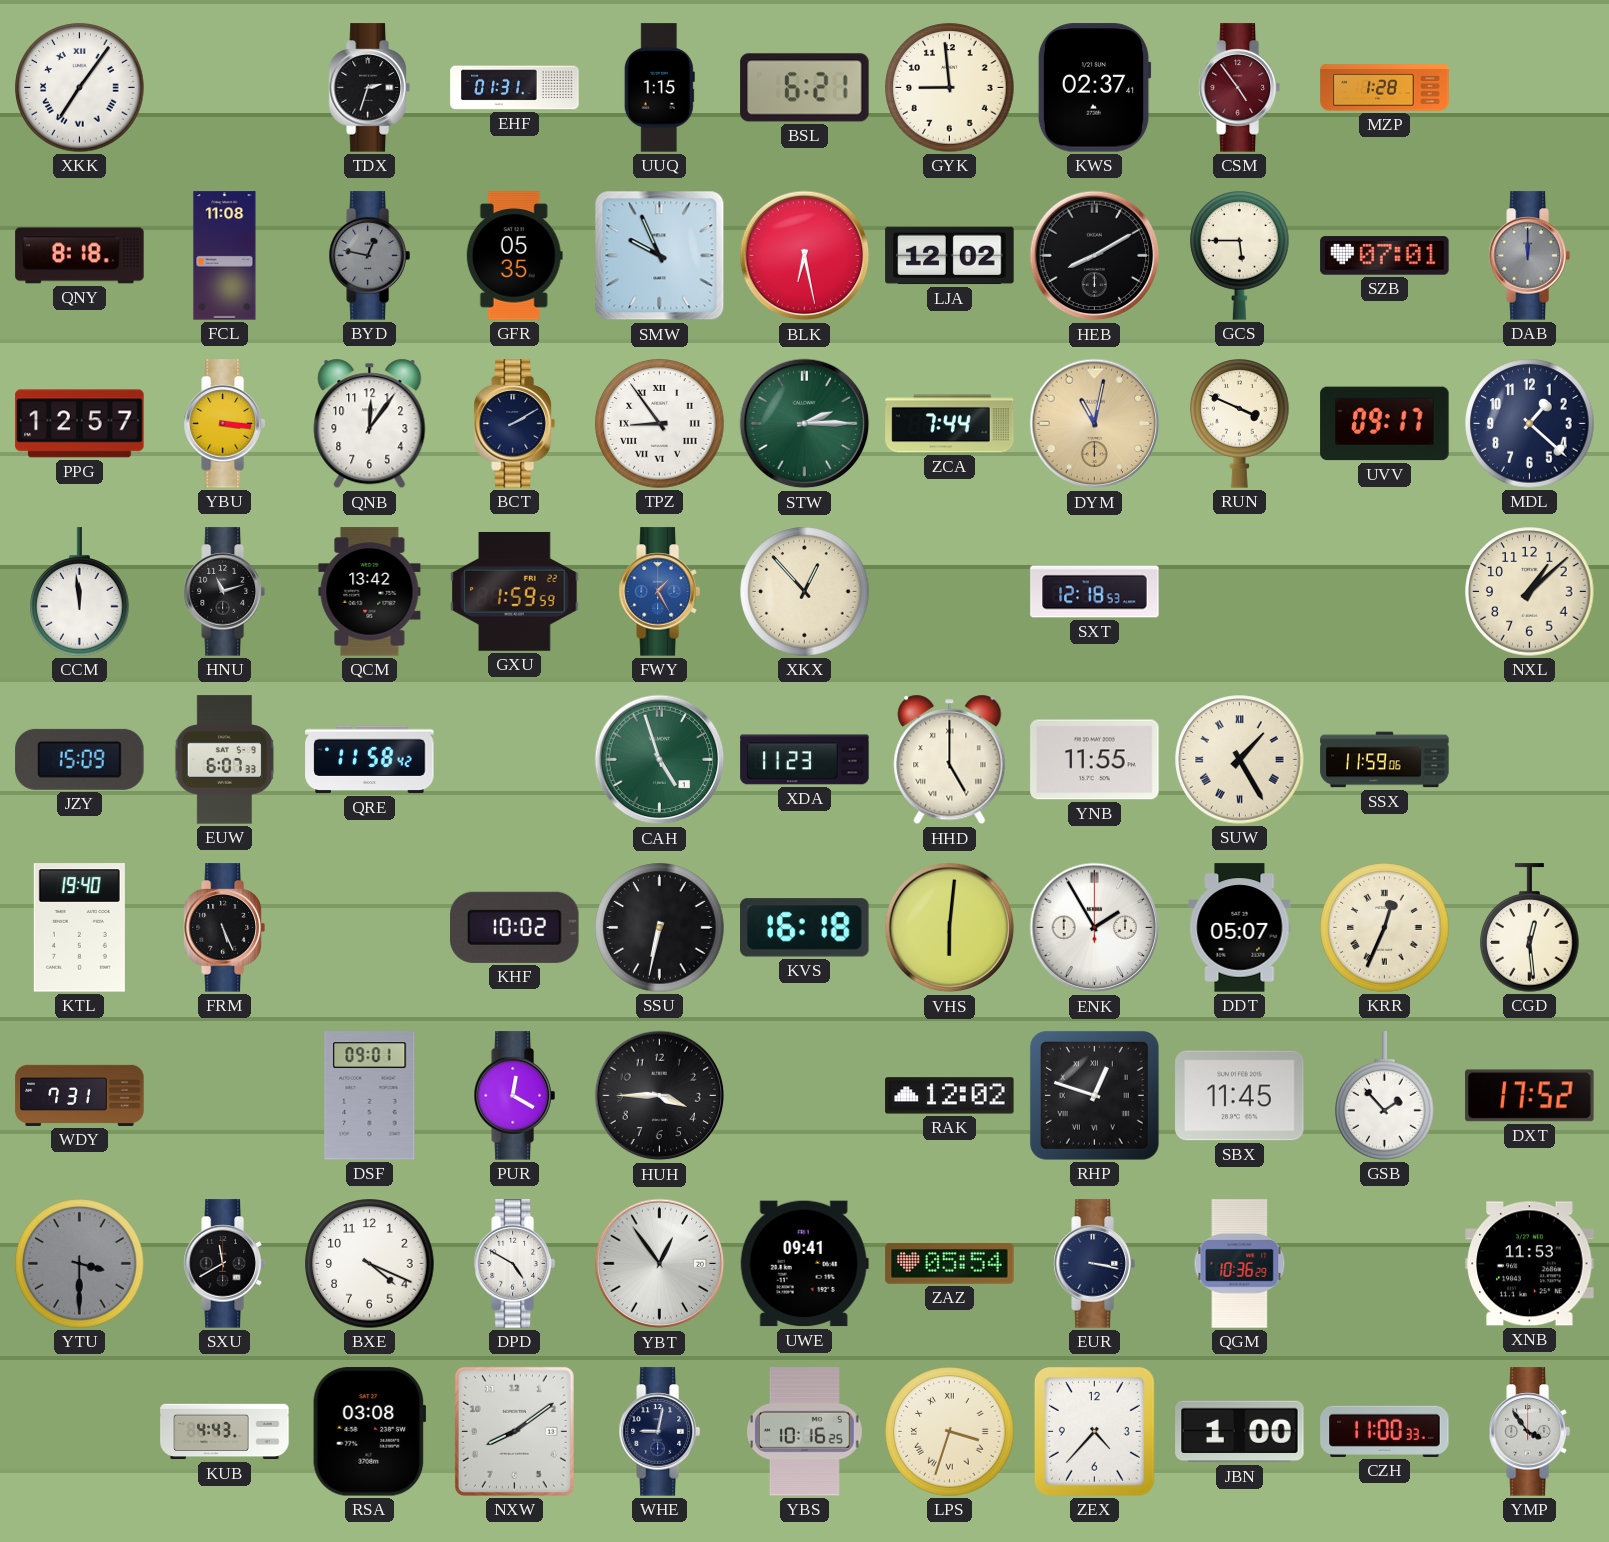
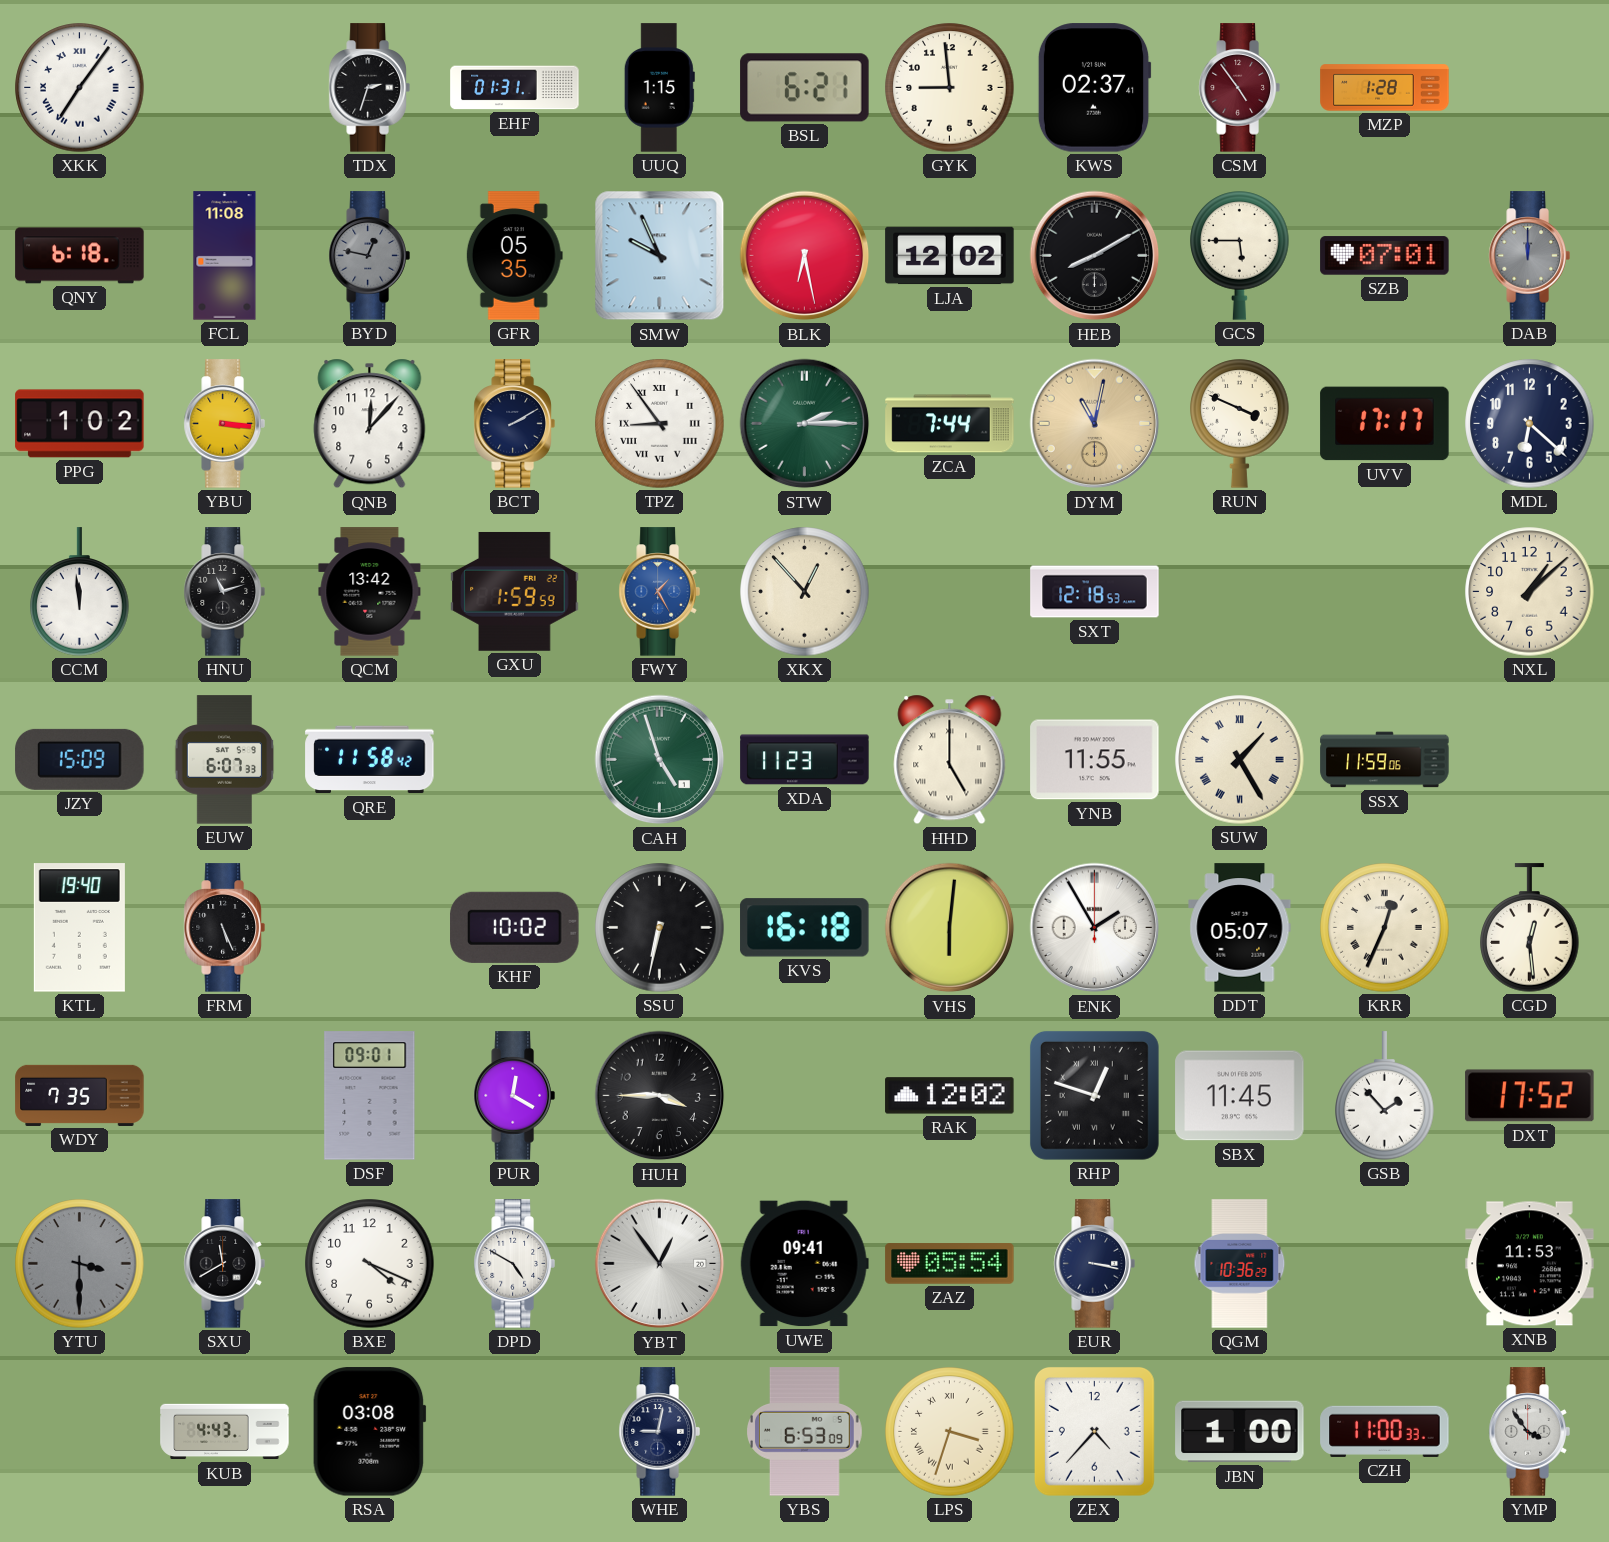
QNY: 8:18 -> 6:18 (80, 256)
PPG: 12:57 -> 1:02 (80, 424)
QNB: 12:06 -> 12:07 (370, 424)
UVV: 09:17 -> 17:17 (1385, 424)
MDL: 1:22 -> 6:22 (1530, 424)
WDY: 7:31 -> 7:35 (80, 1095)
NXW: 8:09 -> none (514, 1431)
YBS: 10:16 -> 6:53 (805, 1432)
